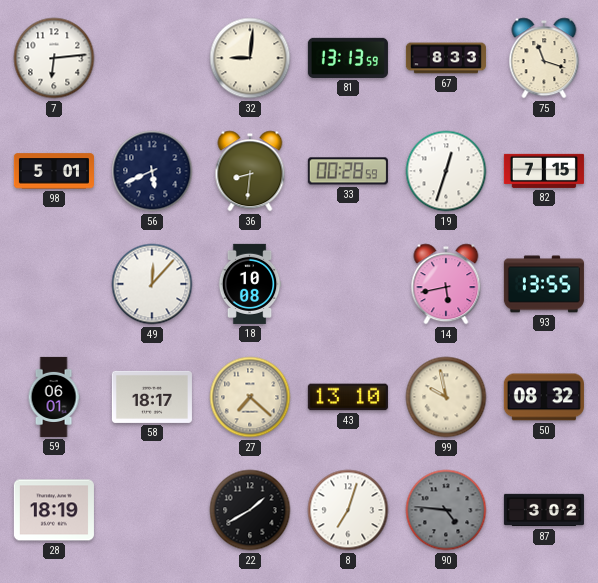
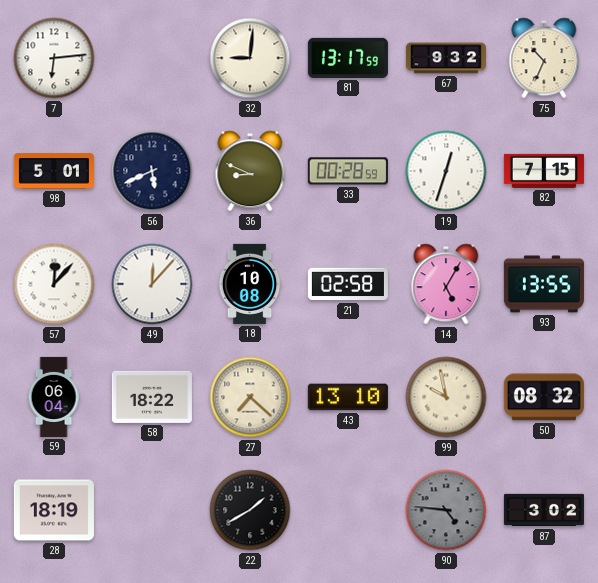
81: 13:13 -> 13:17 (348, 58)
67: 8:33 -> 9:32 (446, 58)
75: 11:18 -> 10:34 (544, 58)
36: 8:31 -> 8:49 (250, 171)
57: none -> 12:07 (54, 284)
21: none -> 02:58 (348, 284)
14: 5:43 -> 5:05 (446, 284)
59: 06:01 -> 06:04 (54, 397)
58: 18:17 -> 18:22 (152, 397)
8: 7:03 -> none (348, 510)
